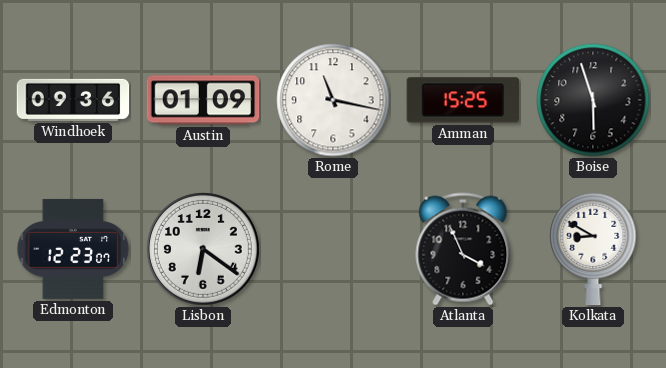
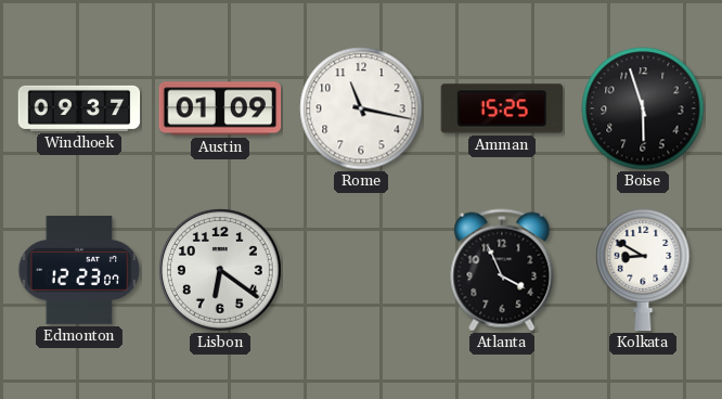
Windhoek: 09:36 -> 09:37 (79, 108)
